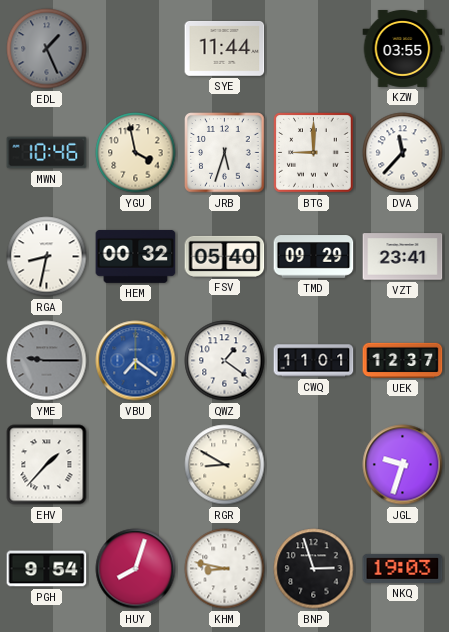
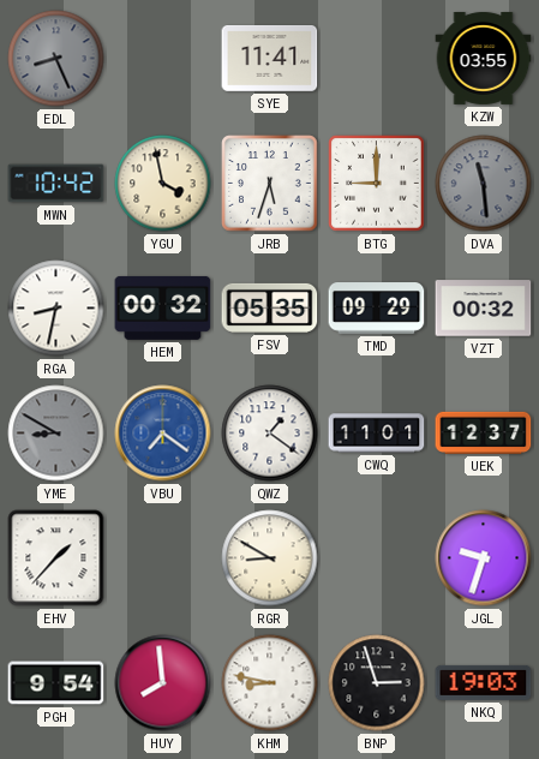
EDL: 1:26 -> 8:26 (56, 59)
SYE: 11:44 -> 11:41 (270, 59)
MWN: 10:46 -> 10:42 (56, 184)
DVA: 11:37 -> 11:29 (484, 184)
DVA dial: white -> grey (484, 184)
FSV: 05:40 -> 05:35 (270, 307)
VZT: 23:41 -> 00:32 (484, 309)
YME: 9:15 -> 8:50 (56, 434)
HUY: 8:03 -> 7:59 (163, 683)
